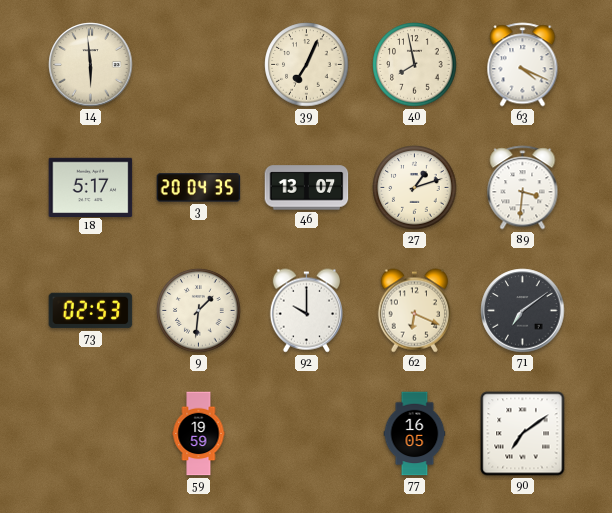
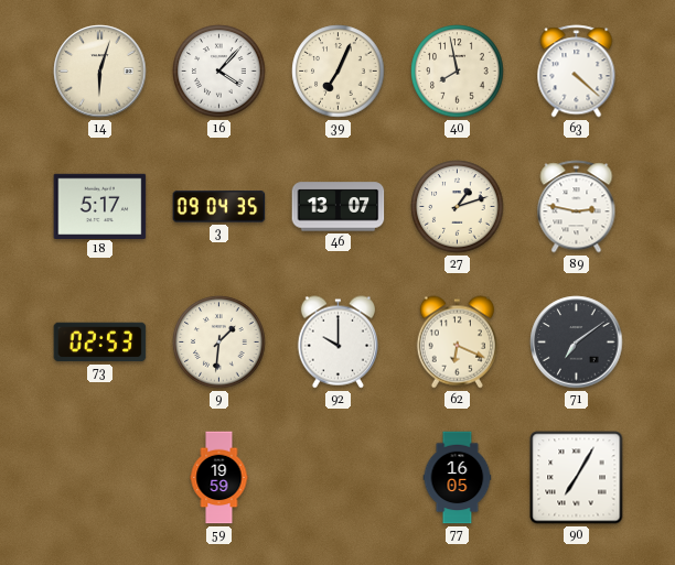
14: 5:59 -> 6:03 (100, 72)
16: none -> 4:07 (219, 72)
63: 4:19 -> 4:22 (577, 72)
3: 20:04 -> 09:04 (219, 207)
89: 3:31 -> 2:47 (577, 207)
90: 7:09 -> 7:05 (577, 478)
